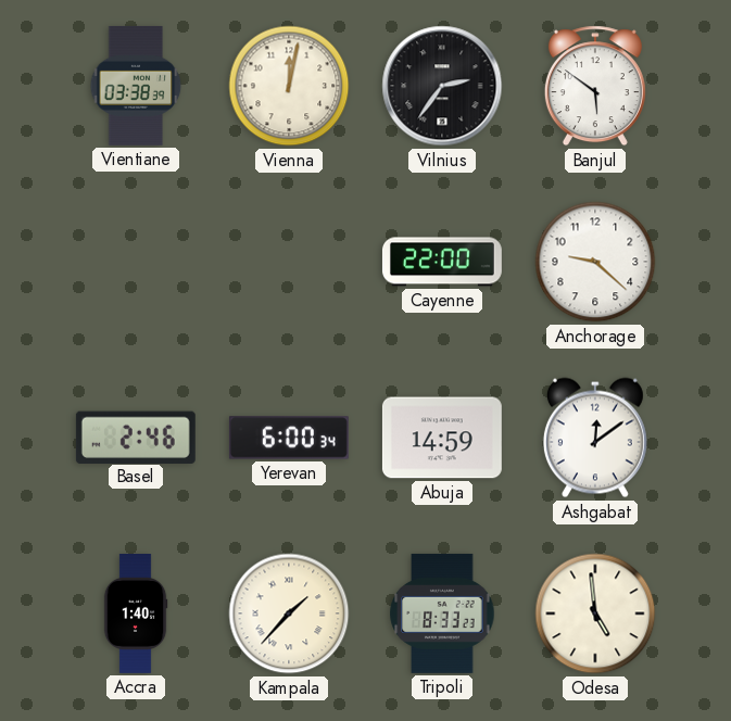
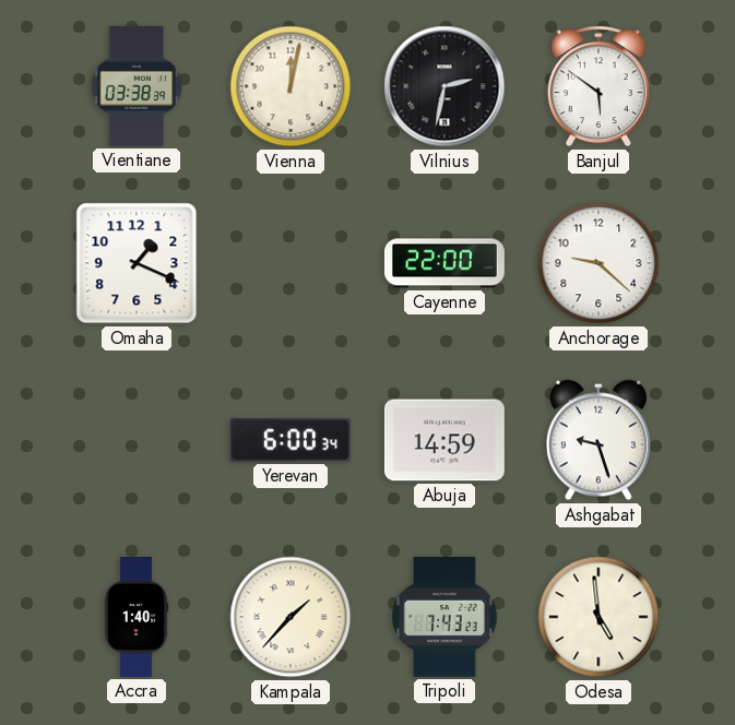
Vilnius: 2:36 -> 2:32 (444, 86)
Omaha: none -> 1:19 (137, 263)
Basel: 2:46 -> none (136, 437)
Ashgabat: 12:09 -> 9:27 (598, 440)
Tripoli: 8:33 -> 7:43 (444, 617)
